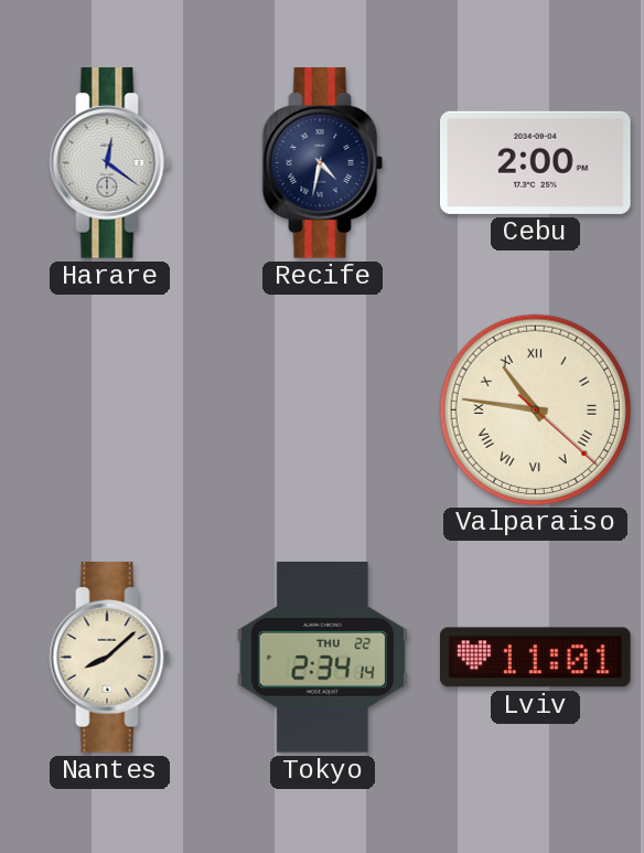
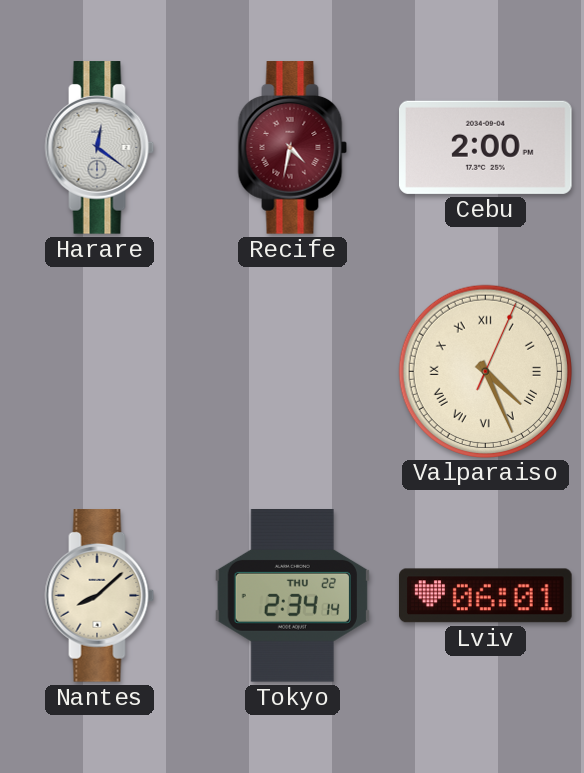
Recife dial: navy -> burgundy (293, 148)
Valparaiso: 10:46 -> 4:26 (485, 371)
Lviv: 11:01 -> 06:01 (486, 596)
